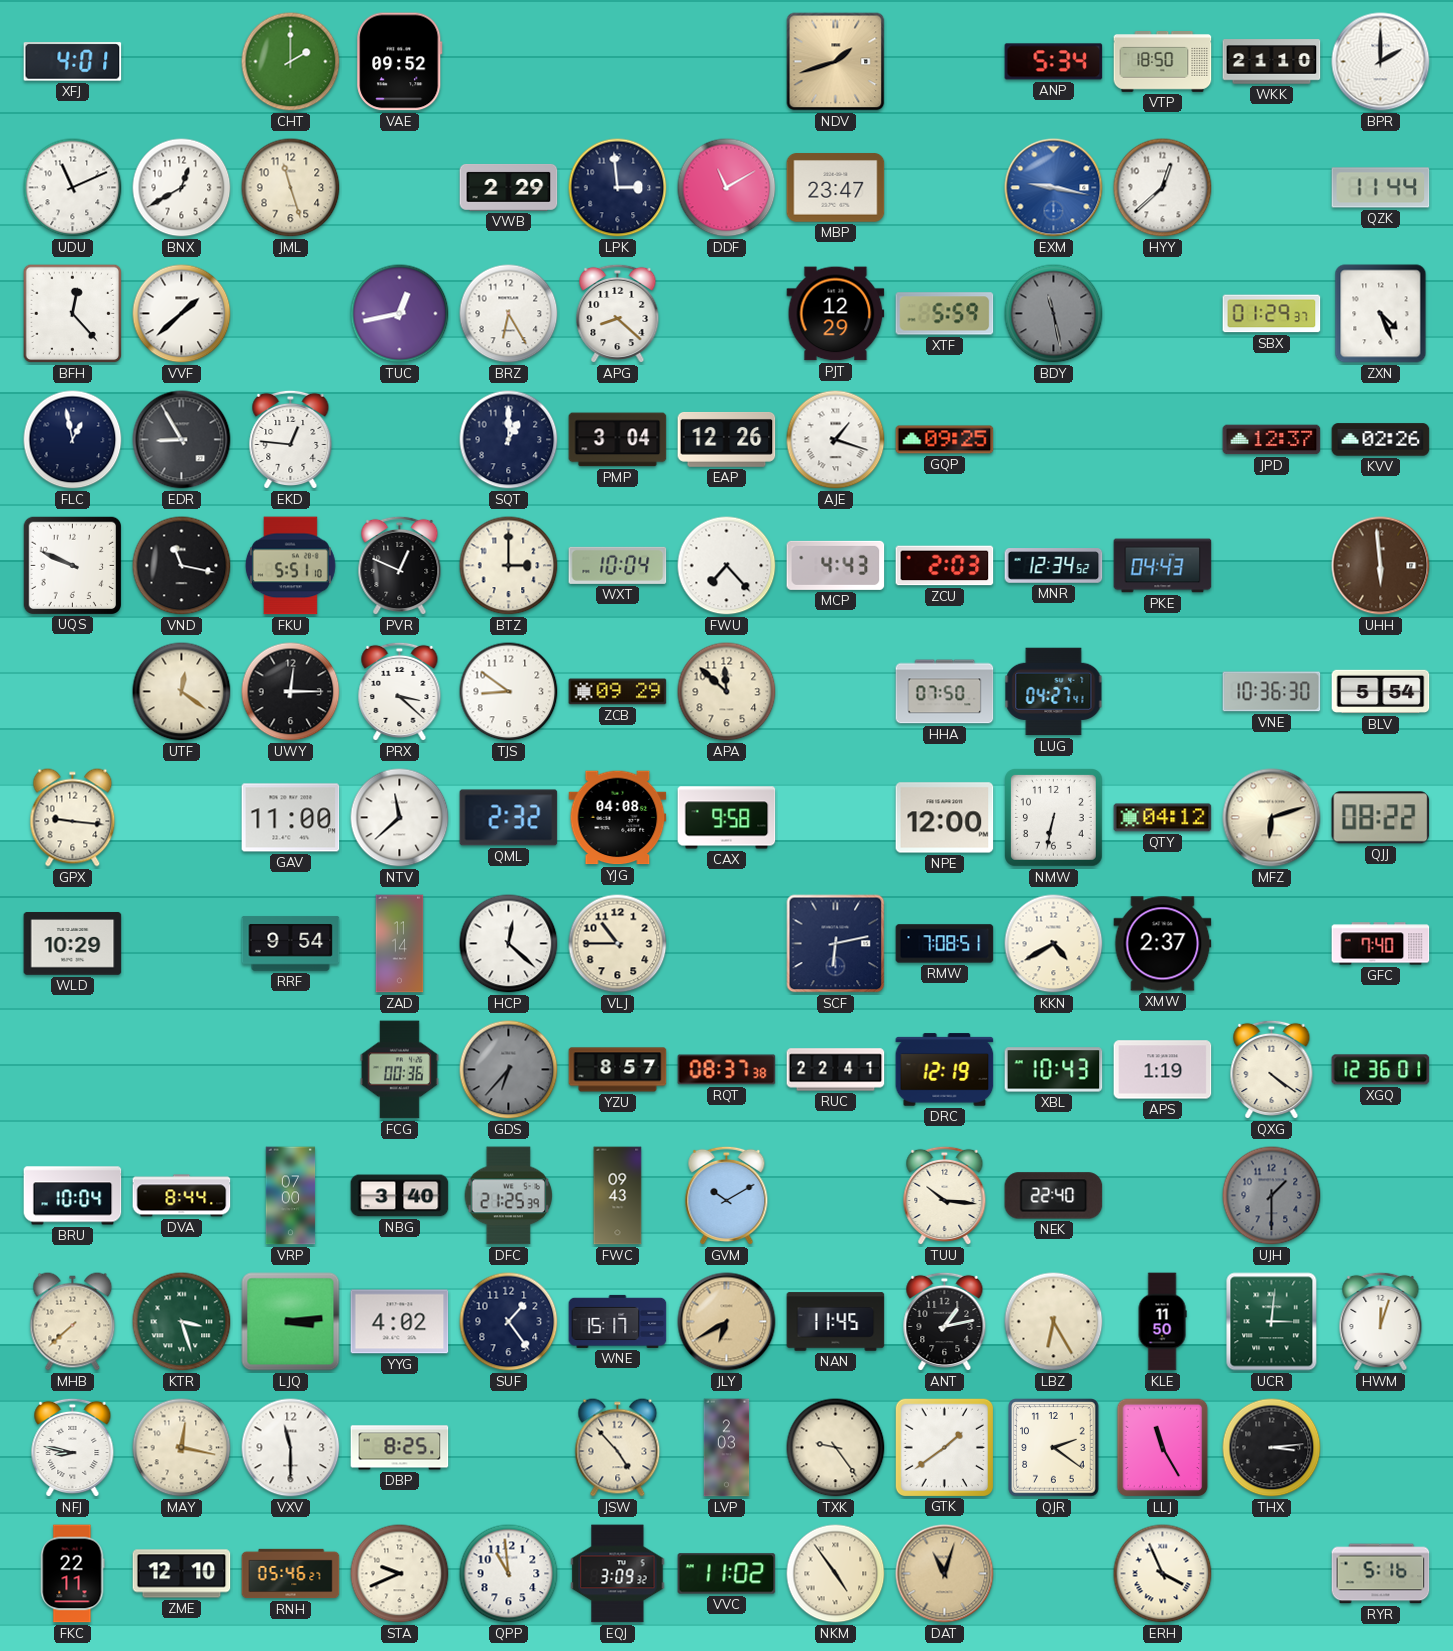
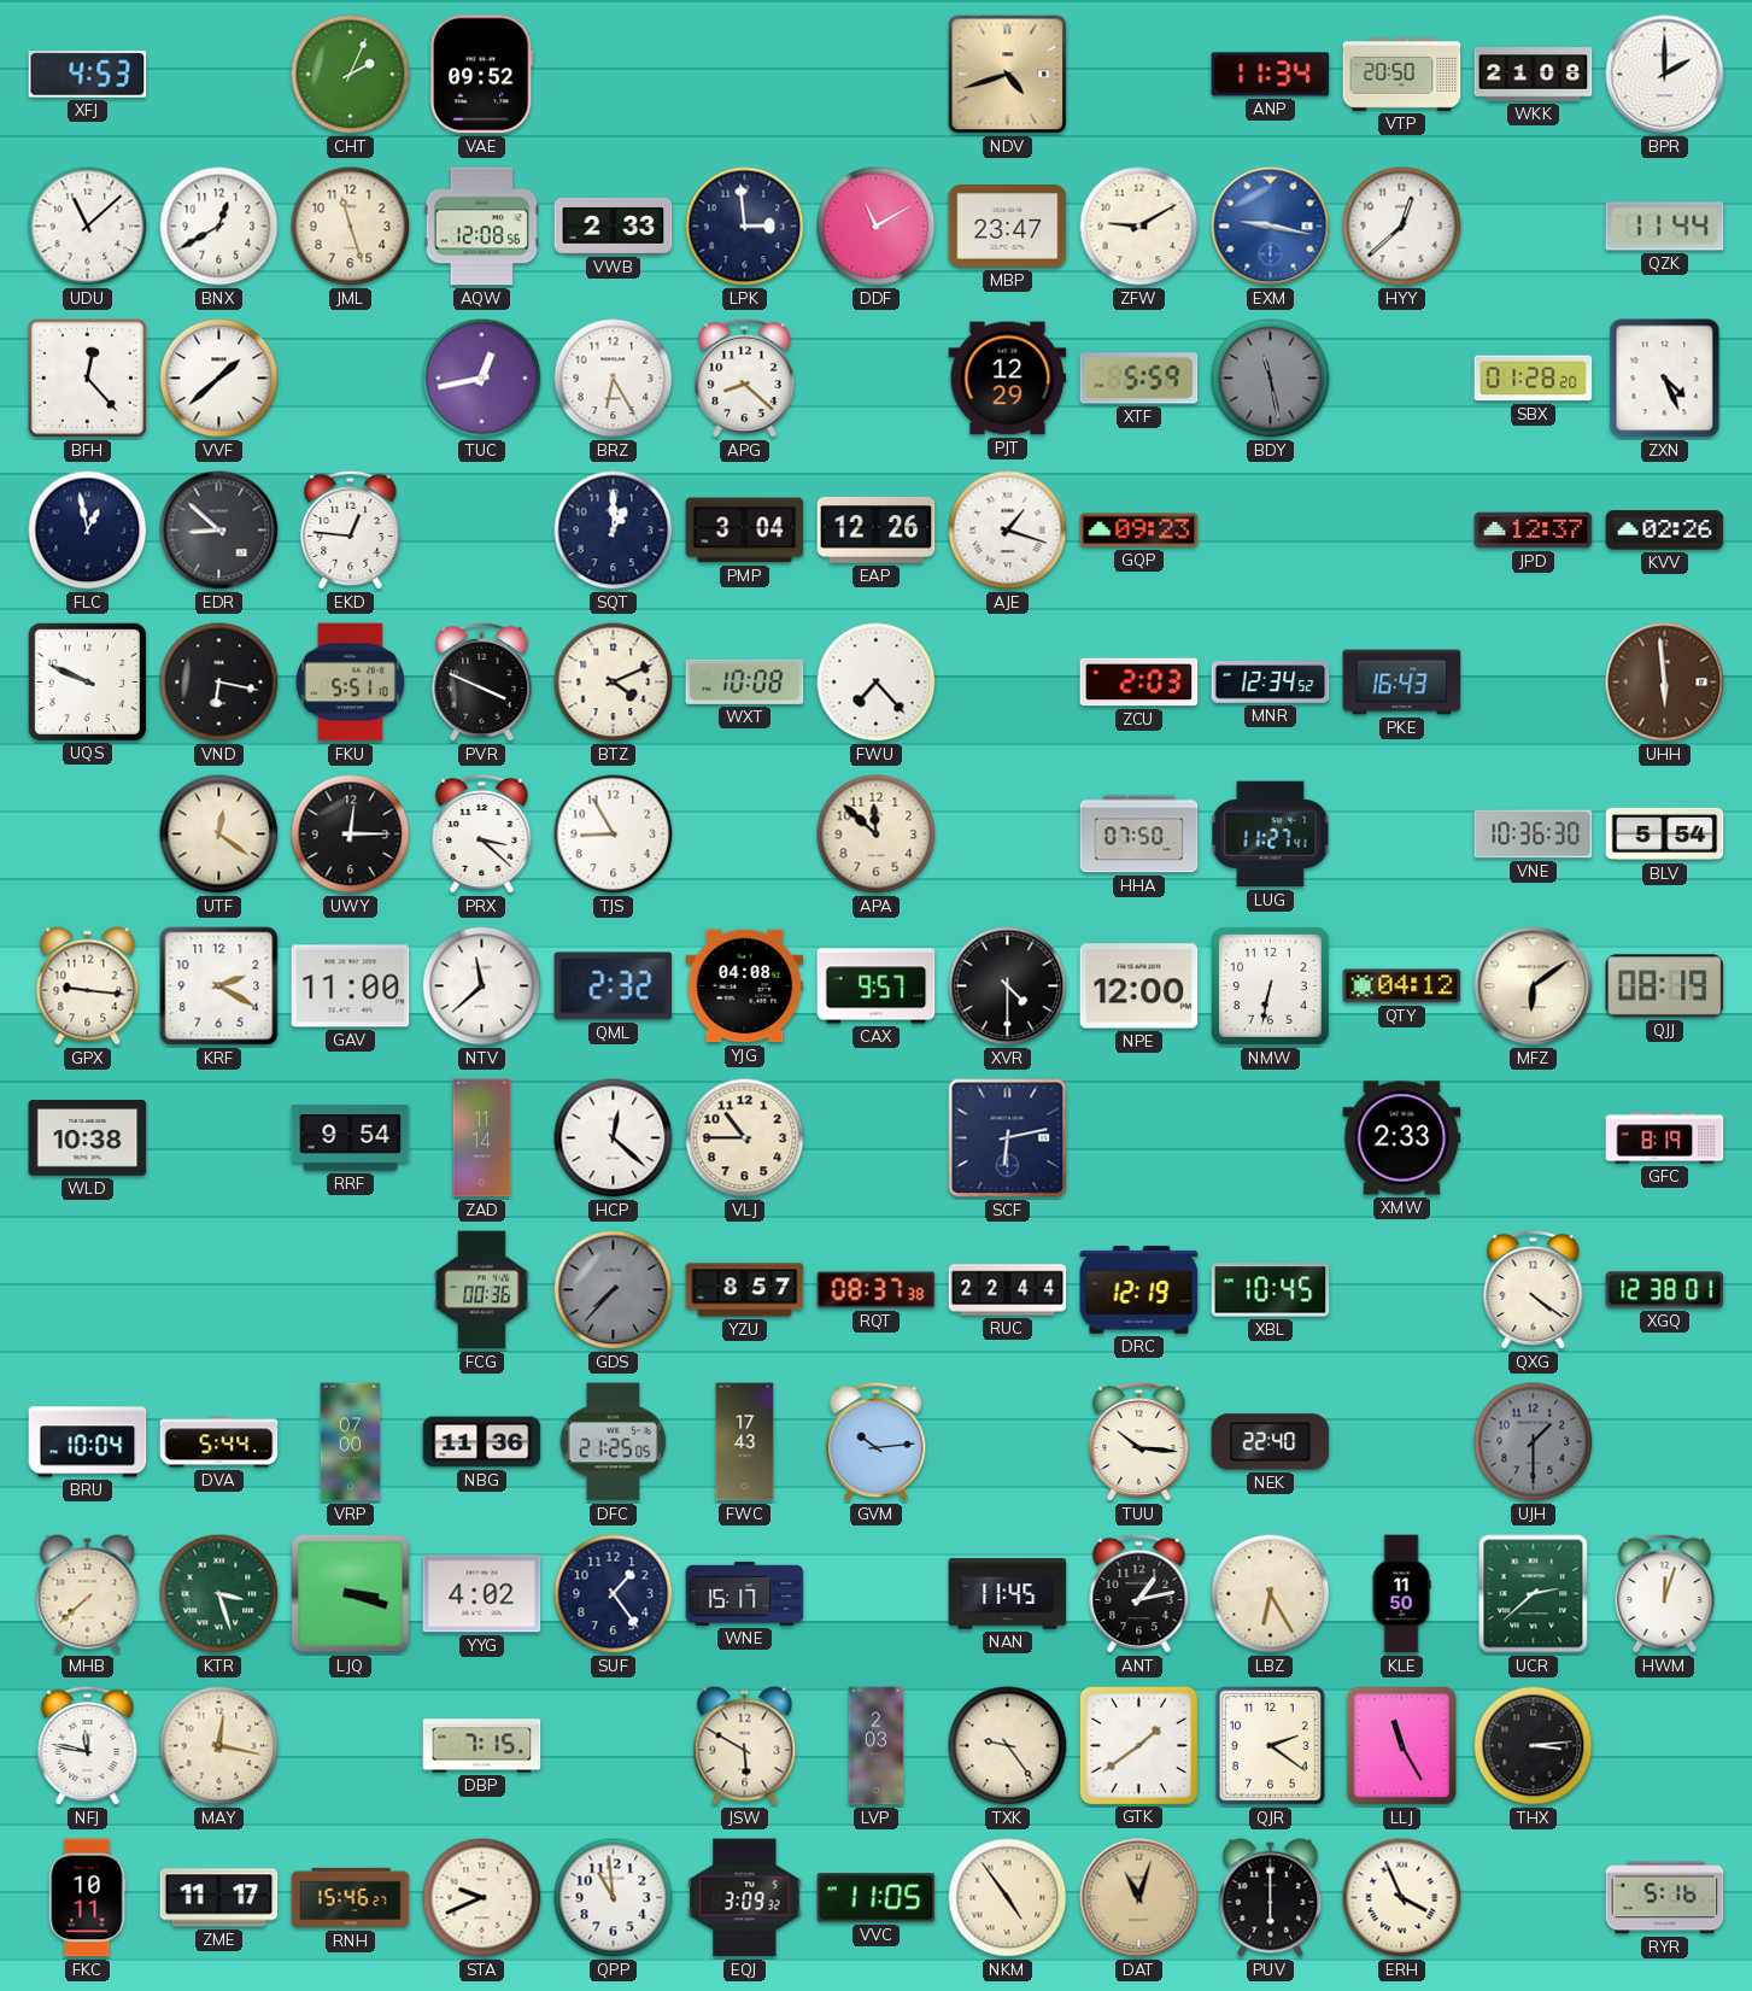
XFJ: 4:01 -> 4:53 (88, 75)
CHT: 2:00 -> 2:04 (351, 75)
NDV: 1:42 -> 4:42 (1008, 75)
ANP: 5:34 -> 11:34 (1271, 75)
VTP: 18:50 -> 20:50 (1402, 75)
WKK: 21:10 -> 21:08 (1534, 75)
UDU: 11:11 -> 11:08 (88, 227)
AQW: none -> 12:08 (481, 227)
VWB: 2:29 -> 2:33 (614, 227)
ZFW: none -> 9:10 (1139, 227)
SBX: 01:29 -> 01:28 (1534, 379)
EDR: 8:55 -> 8:52 (219, 531)
GQP: 09:25 -> 09:23 (1139, 531)
VND: 11:17 -> 6:17 (219, 683)
PVR: 12:49 -> 3:49 (482, 683)
BTZ: 3:00 -> 4:11 (614, 683)
WXT: 10:04 -> 10:08 (745, 681)
MCP: 4:43 -> none (836, 565)
PKE: 04:43 -> 16:43 (1402, 683)
TJS: 8:51 -> 8:55 (614, 835)
ZCB: 09:29 -> none (618, 692)
LUG: 04:27 -> 11:27 (1271, 835)
KRF: none -> 2:20 (219, 986)
CAX: 9:58 -> 9:57 (877, 986)
XVR: none -> 4:30 (1008, 986)
MFZ: 6:12 -> 6:09 (1534, 986)
QJJ: 08:22 -> 08:19 (1665, 986)
WLD: 10:29 -> 10:38 (88, 1138)
RMW: 7:08 -> none (945, 944)
KKN: 4:40 -> none (1054, 944)
XMW: 2:37 -> 2:33 (1402, 1138)
GFC: 7:40 -> 8:19 (1665, 1138)
GDS: 6:37 -> 7:37 (614, 1290)
RUC: 22:41 -> 22:44 (1008, 1290)
XBL: 10:43 -> 10:45 (1271, 1290)
APS: 1:19 -> none (1163, 1070)
XGQ: 12:36 -> 12:38 (1665, 1290)
DVA: 8:44 -> 5:44 (219, 1442)
NBG: 3:40 -> 11:36 (482, 1442)
DFC: 21:25:39 -> 21:25:05 (614, 1442)
FWC: 09:43 -> 17:43 (745, 1442)
GVM: 10:10 -> 10:14 (877, 1442)
LJQ: 3:14 -> 3:18 (351, 1594)
JLY: 6:40 -> none (727, 1322)
UCR: 3:01 -> 2:38 (1534, 1594)
NFJ: 8:47 -> 11:47 (88, 1746)
VXV: 11:30 -> none (291, 1448)
DBP: 8:25 -> 7:15 (482, 1746)
JSW: 4:53 -> 5:50 (745, 1746)
FKC: 22:11 -> 10:11 (87, 1898)
ZME: 12:10 -> 11:17 (219, 1898)
RNH: 05:46 -> 15:46 (351, 1898)
VVC: 11:02 -> 11:05 (877, 1898)
PUV: none -> 6:00 (1271, 1898)
